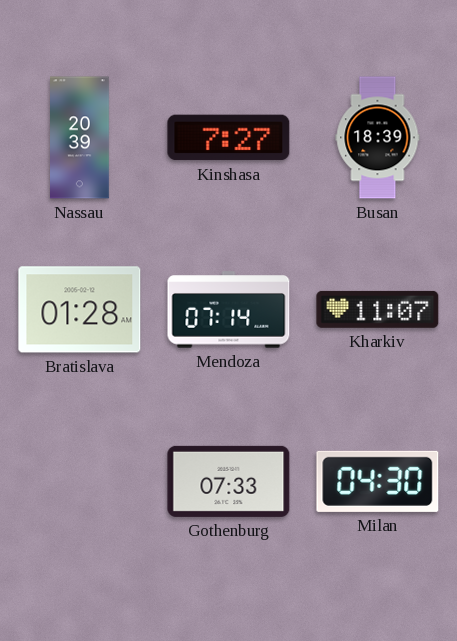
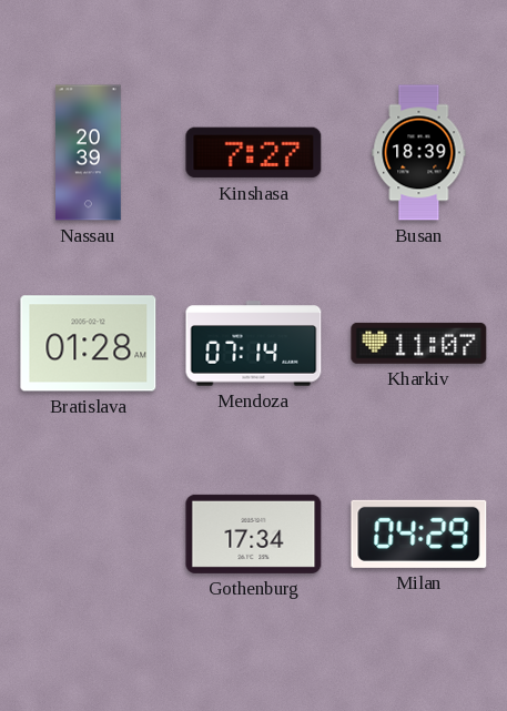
Gothenburg: 07:33 -> 17:34 (254, 534)
Milan: 04:30 -> 04:29 (419, 534)
